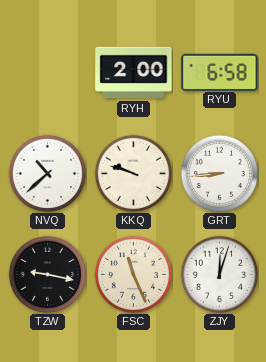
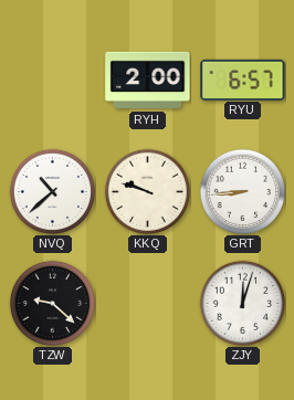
RYU: 6:58 -> 6:57 (243, 80)
TZW: 9:17 -> 9:22 (52, 303)
FSC: 11:26 -> none (133, 274)
